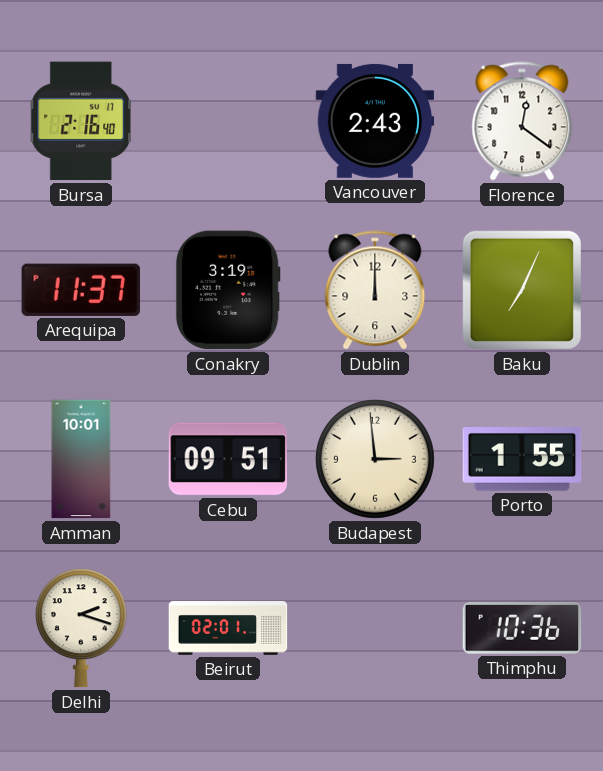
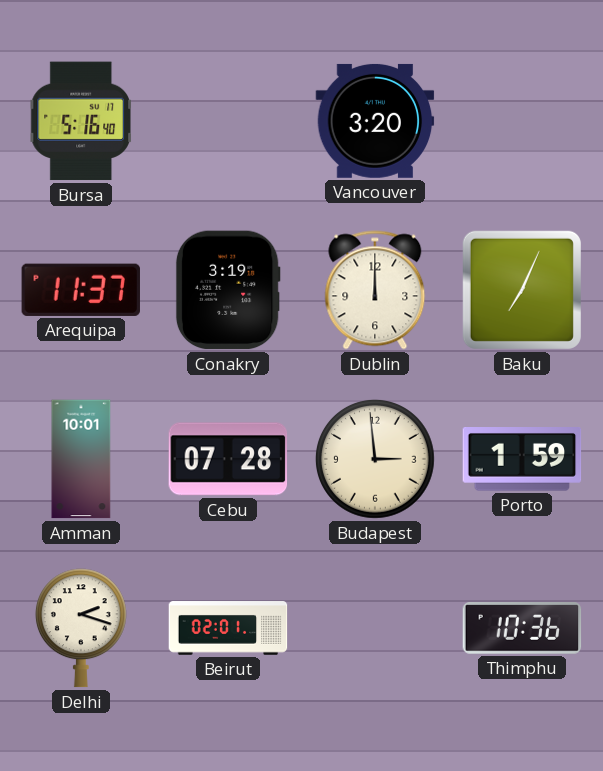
Bursa: 2:16 -> 5:16 (81, 121)
Vancouver: 2:43 -> 3:20 (375, 121)
Florence: 12:21 -> none (522, 121)
Cebu: 09:51 -> 07:28 (228, 459)
Porto: 1:55 -> 1:59 (522, 460)
